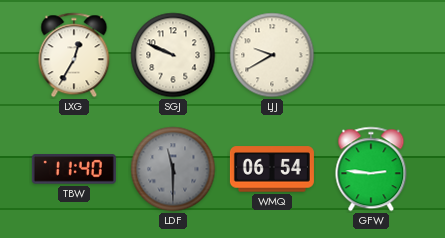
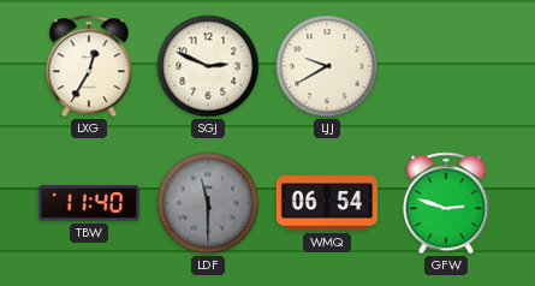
SGJ: 9:49 -> 2:49 (208, 66)
GFW: 2:46 -> 2:48 (446, 203)
